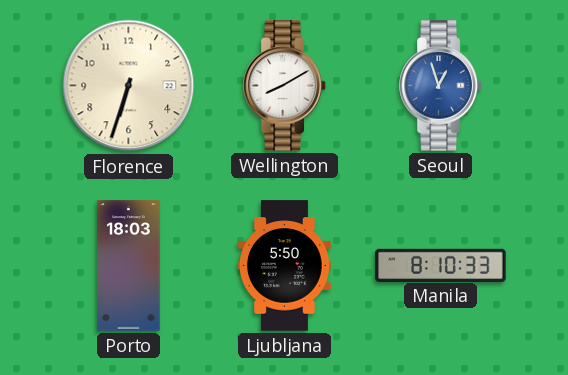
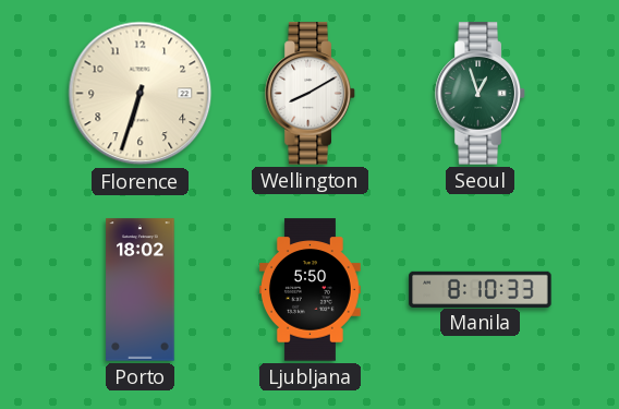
Seoul dial: blue -> green (481, 94)
Porto: 18:03 -> 18:02 (141, 290)
